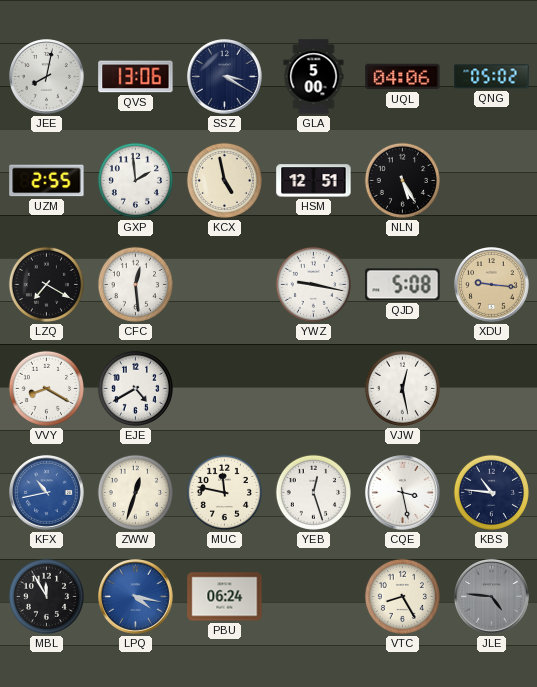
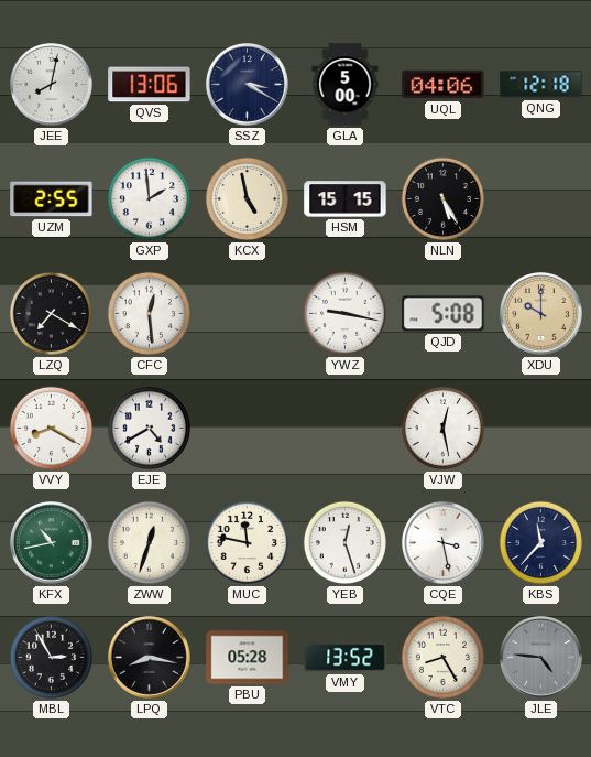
QNG: 05:02 -> 12:18 (541, 85)
HSM: 12:51 -> 15:15 (346, 199)
XDU: 9:16 -> 10:00 (541, 314)
KFX dial: blue -> green (52, 543)
KBS: 10:46 -> 11:37 (540, 542)
MBL: 11:55 -> 2:55 (51, 657)
LPQ: 4:17 -> 8:17 (150, 658)
LPQ dial: blue -> black (150, 658)
PBU: 06:24 -> 05:28 (248, 658)
VMY: none -> 13:52 (346, 658)
